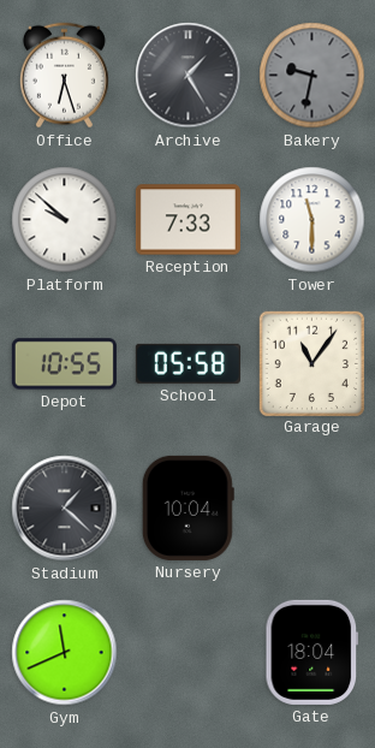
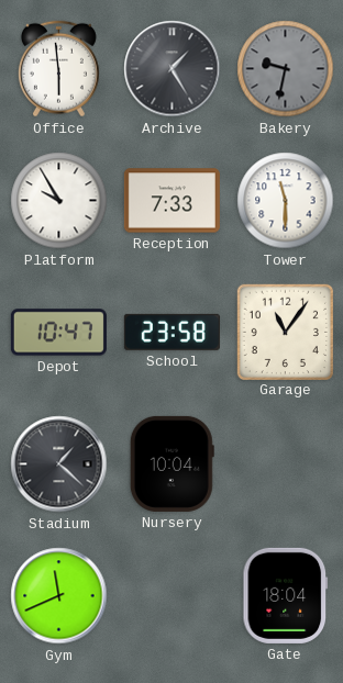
Office: 6:27 -> 5:59 (58, 69)
Platform: 9:52 -> 9:55 (59, 201)
Depot: 10:55 -> 10:47 (58, 333)
School: 05:58 -> 23:58 (171, 332)
